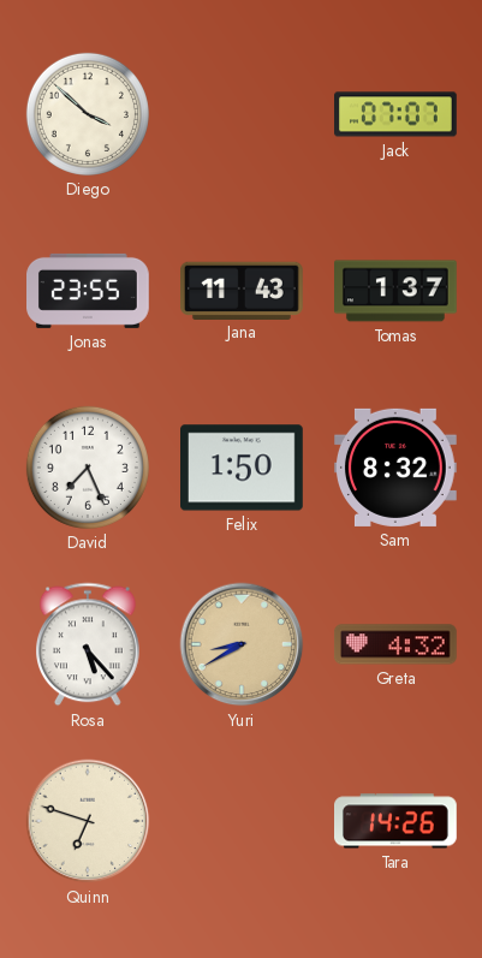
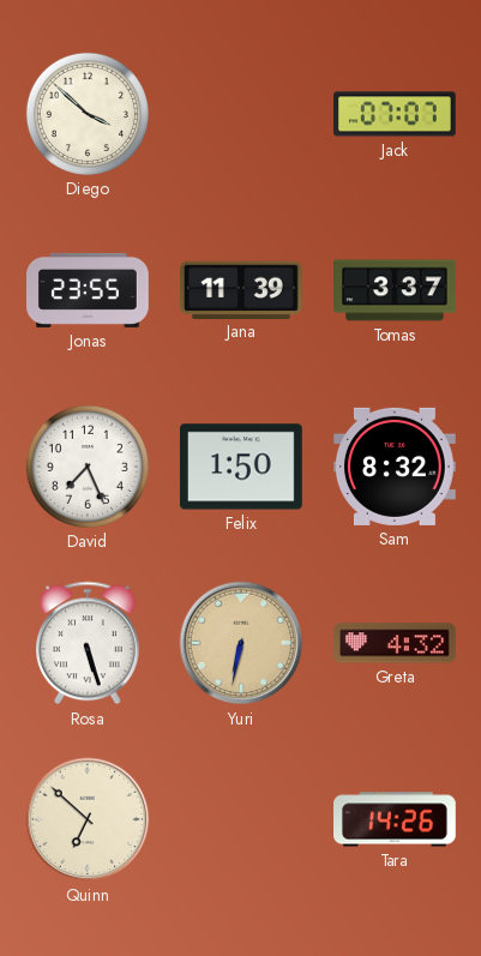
Jana: 11:43 -> 11:39 (242, 289)
Tomas: 1:37 -> 3:37 (396, 290)
Rosa: 5:23 -> 5:27 (89, 643)
Yuri: 8:40 -> 6:32 (241, 643)
Quinn: 6:48 -> 6:52 (88, 819)
